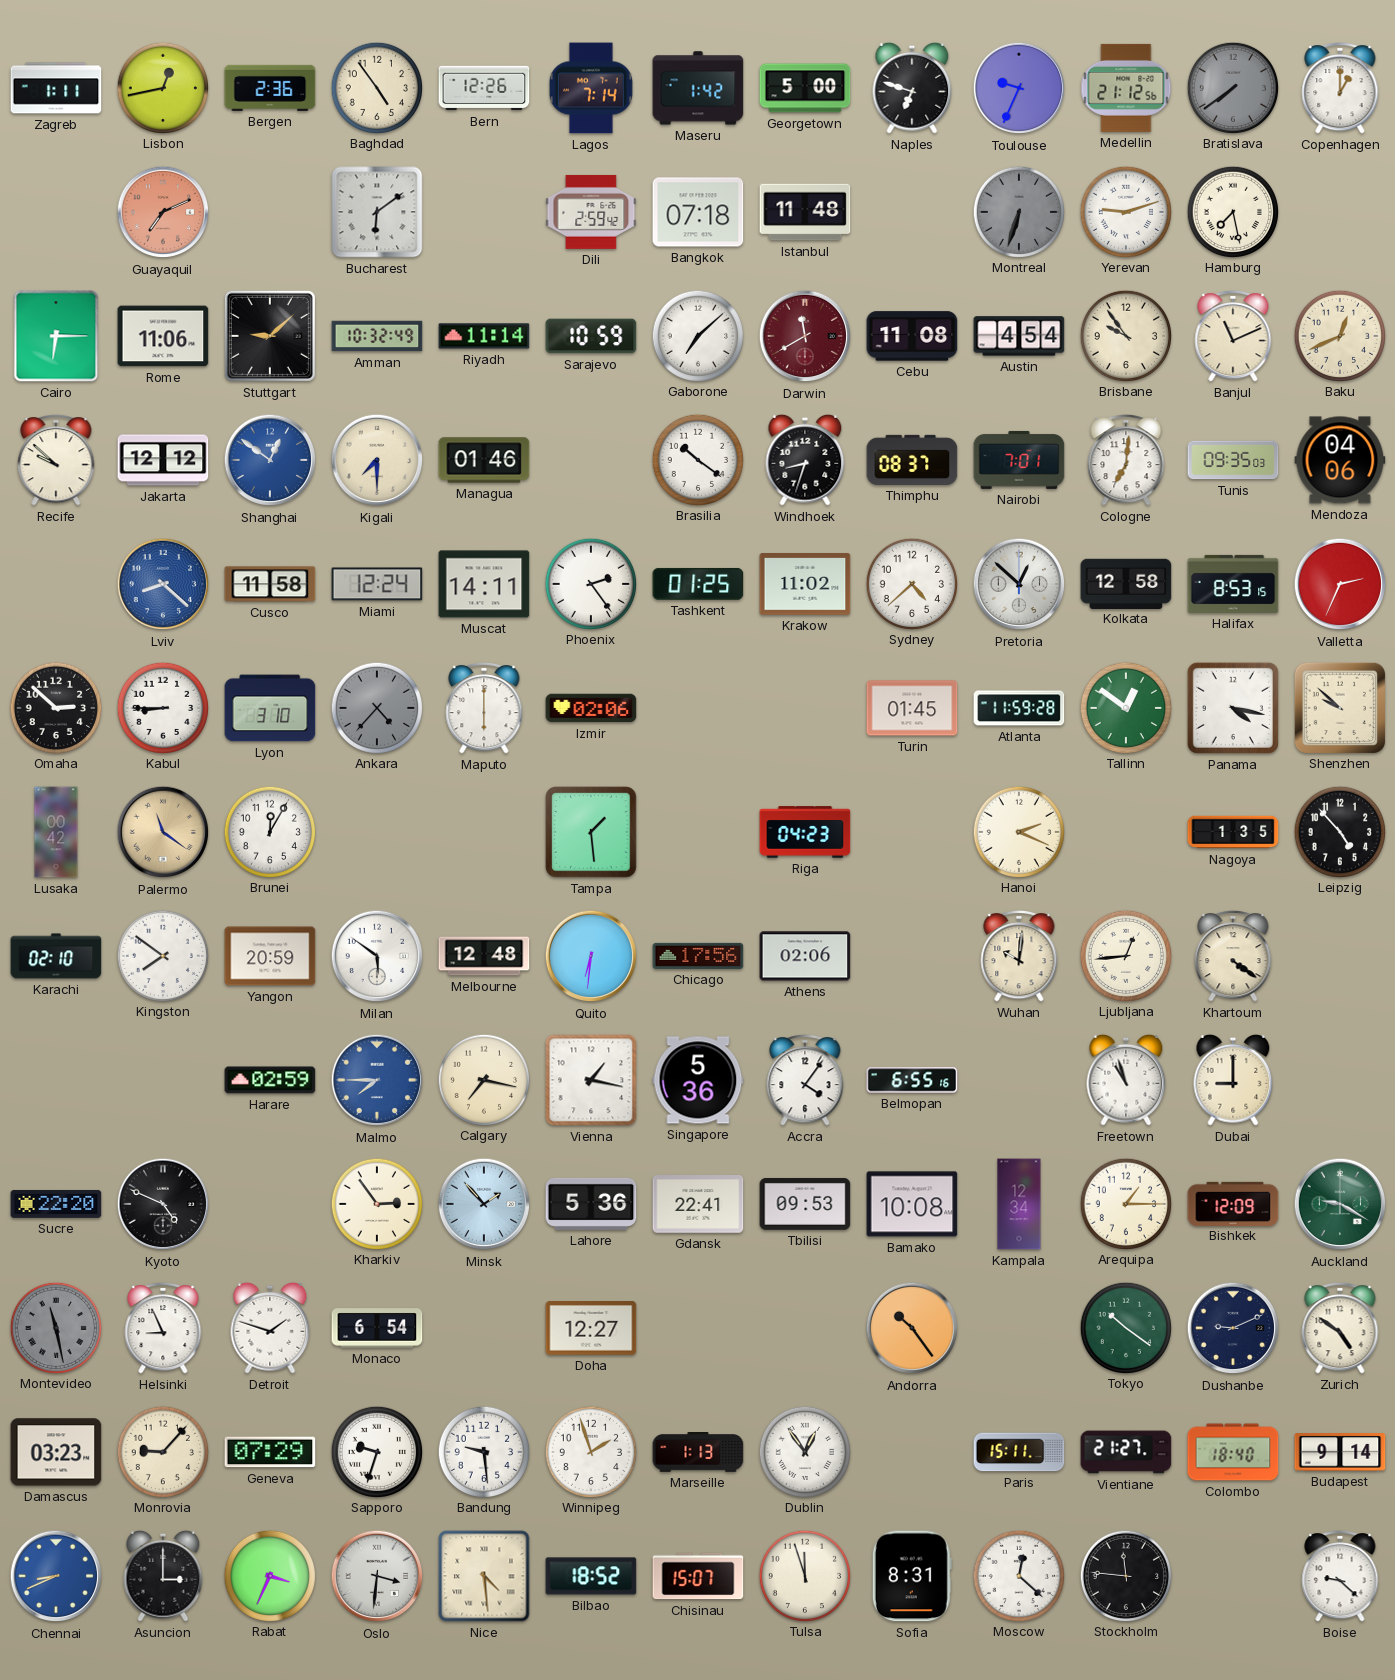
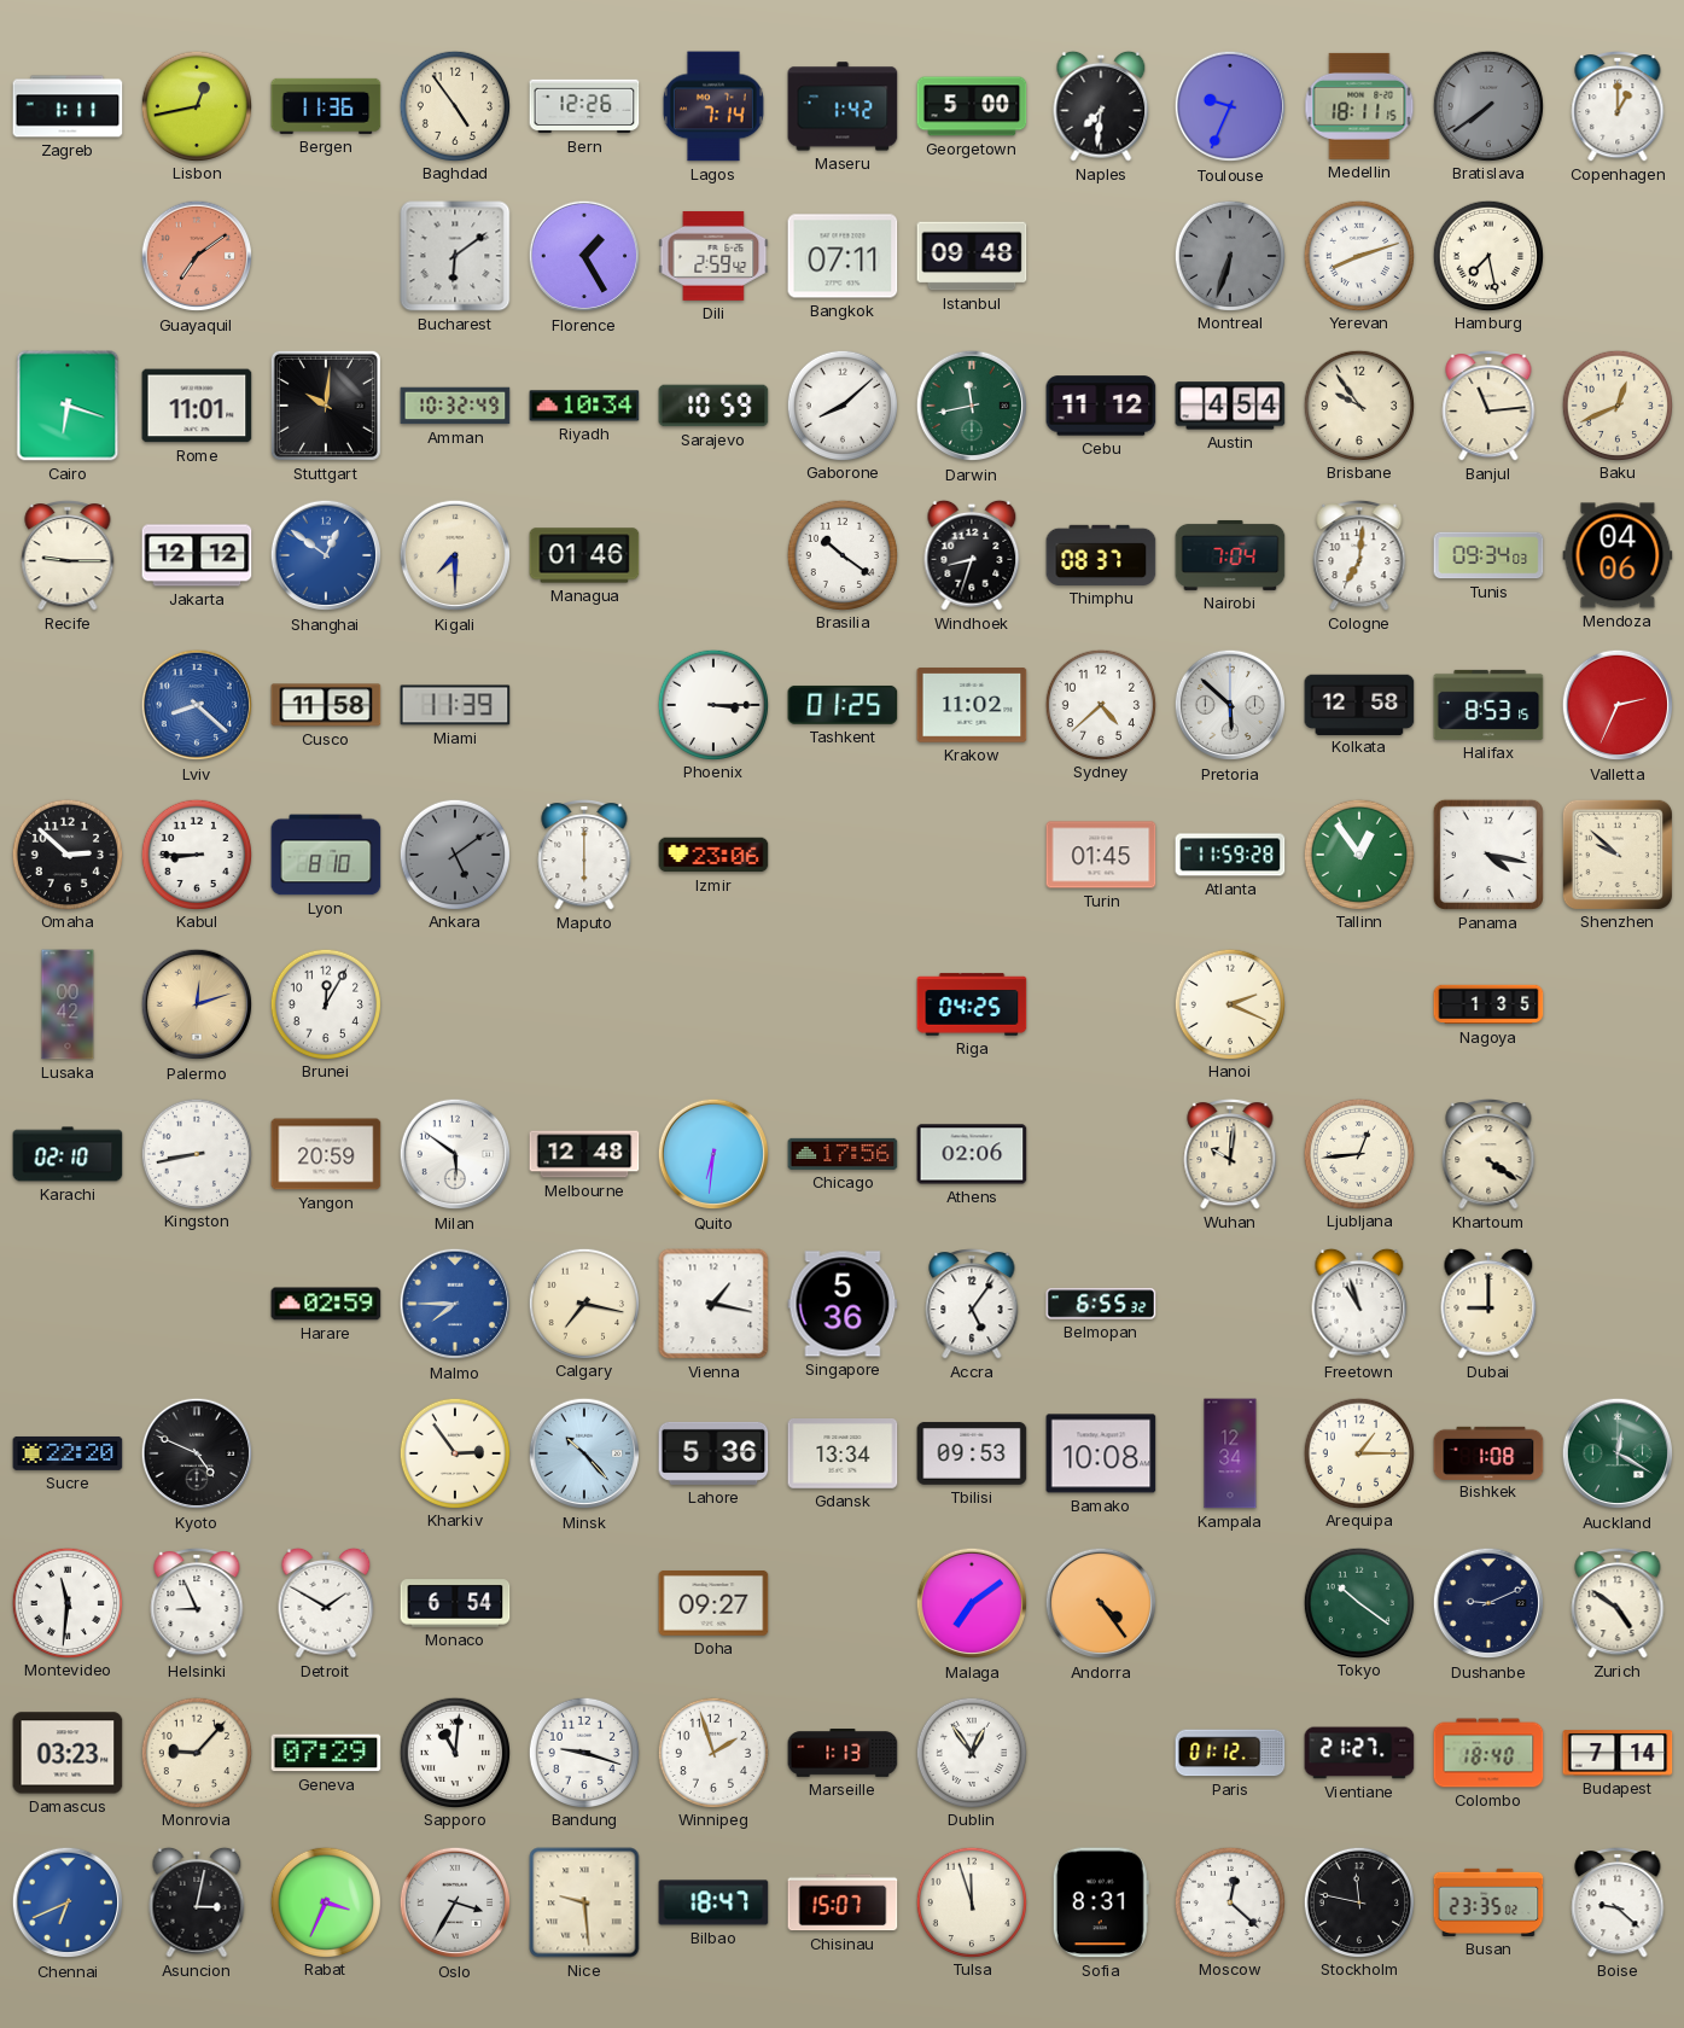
Bergen: 2:36 -> 11:36 (326, 106)
Naples: 6:48 -> 7:31 (1101, 106)
Medellin: 21:12 -> 18:11 (1359, 106)
Guayaquil: 7:11 -> 7:09 (197, 256)
Florence: none -> 1:25 (584, 256)
Bangkok: 07:18 -> 07:11 (843, 256)
Istanbul: 11:48 -> 09:48 (972, 256)
Yerevan: 9:12 -> 8:12 (1358, 255)
Cairo: 6:15 -> 6:18 (68, 406)
Rome: 11:06 -> 11:01 (197, 406)
Stuttgart: 9:08 -> 10:01 (326, 406)
Riyadh: 11:14 -> 10:34 (584, 406)
Gaborone: 7:08 -> 8:08 (841, 404)
Darwin: 11:40 -> 11:43 (972, 406)
Darwin dial: burgundy -> green (972, 406)
Cebu: 11:08 -> 11:12 (1101, 406)
Banjul: 11:11 -> 11:14 (1488, 407)
Recife: 9:52 -> 9:15 (68, 556)
Nairobi: 7:01 -> 7:04 (1230, 555)
Tunis: 09:35 -> 09:34 (1488, 555)
Miami: 12:24 -> 11:39 (455, 705)
Muscat: 14:11 -> none (484, 584)
Phoenix: 2:24 -> 3:15 (712, 704)
Pretoria: 12:52 -> 5:52 (1230, 705)
Lyon: 3:10 -> 8:10 (326, 855)
Ankara: 4:37 -> 5:09 (454, 853)
Izmir: 02:06 -> 23:06 (713, 855)
Tallinn: 12:51 -> 12:54 (1358, 853)
Palermo: 11:21 -> 12:12 (197, 1004)
Tampa: 1:29 -> none (591, 832)
Riga: 04:23 -> 04:25 (972, 1004)
Leipzig: 4:53 -> none (1339, 831)
Kingston: 7:51 -> 8:43 (196, 1153)
Accra: 4:06 -> 5:06 (972, 1305)
Belmopan: 6:55:16 -> 6:55:32 (1101, 1304)
Minsk: 1:53 -> 10:23 (584, 1453)
Gdansk: 22:41 -> 13:34 (843, 1455)
Bishkek: 12:09 -> 1:08 (1488, 1452)
Auckland: 9:20 -> 12:20 (1618, 1453)
Montevideo: 11:28 -> 11:31 (66, 1602)
Montevideo dial: grey -> white (66, 1602)
Detroit: 1:48 -> 1:50 (326, 1603)
Doha: 12:27 -> 09:27 (713, 1604)
Malaga: none -> 7:09 (972, 1603)
Andorra: 10:24 -> 4:24 (1101, 1603)
Sapporo: 9:33 -> 11:01 (454, 1752)
Bandung: 9:29 -> 9:18 (583, 1752)
Paris: 15:11 -> 01:12 (1230, 1753)
Budapest: 9:14 -> 7:14 (1618, 1753)
Chennai: 8:41 -> 6:41 (68, 1902)
Asuncion: 3:00 -> 3:02 (197, 1902)
Oslo: 3:31 -> 3:35 (455, 1902)
Nice: 4:29 -> 9:29 (584, 1902)
Bilbao: 18:52 -> 18:47 (713, 1902)
Stockholm: 11:46 -> 11:47 (1358, 1901)
Busan: none -> 23:35 (1488, 1902)
